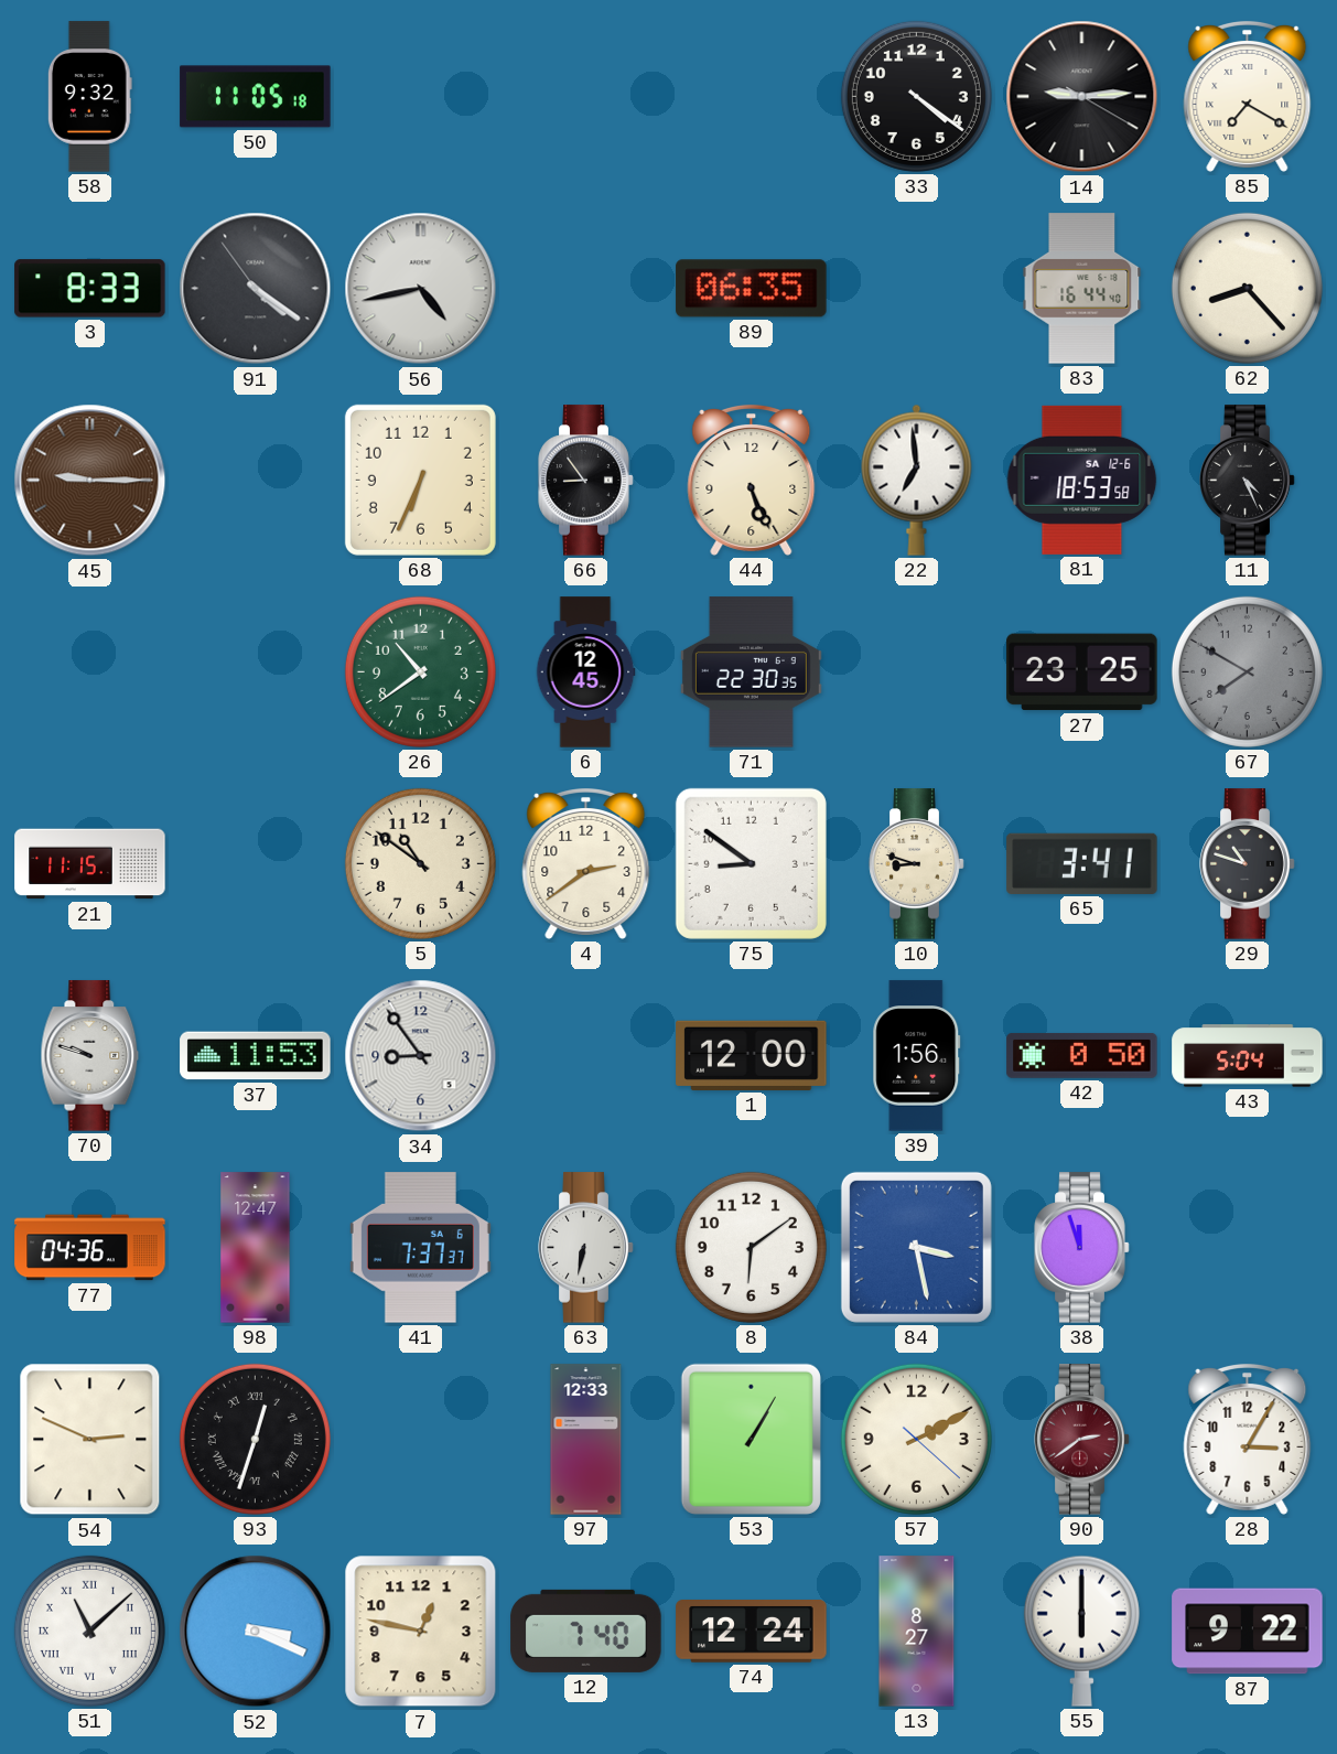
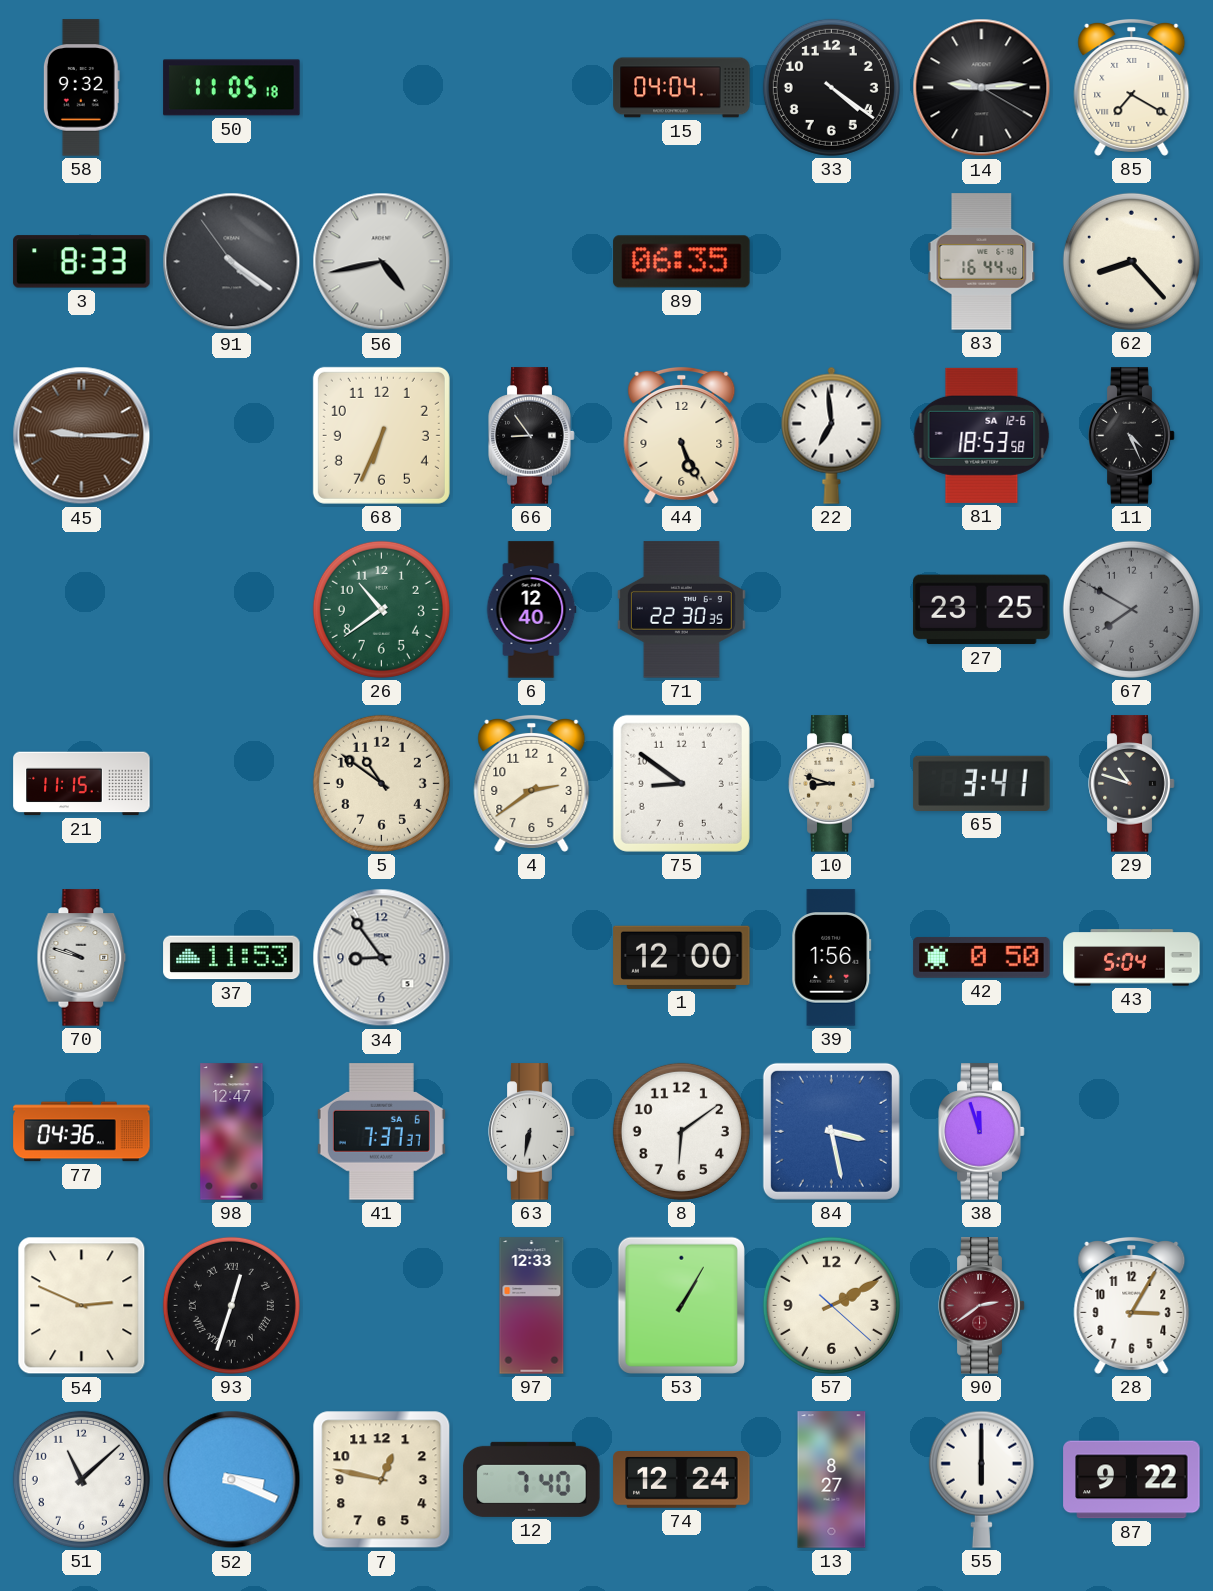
15: none -> 04:04 (682, 88)
6: 12:45 -> 12:40 (531, 610)
51 numerals: Roman -> Arabic (81, 1479)
